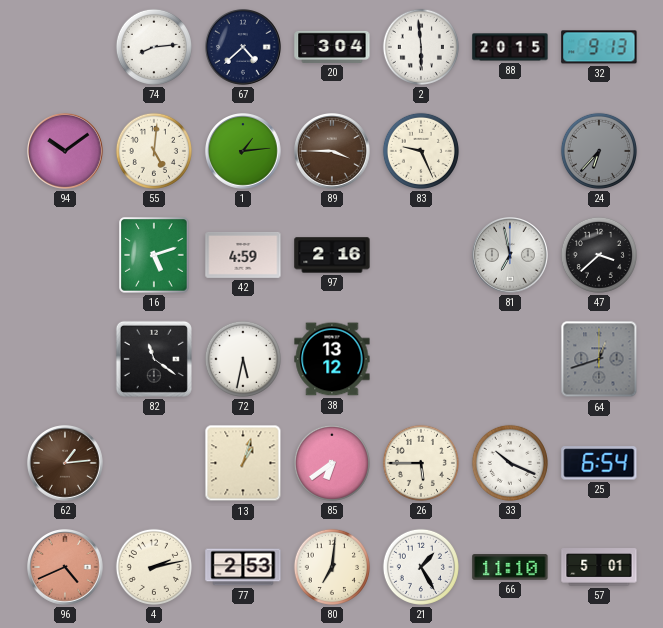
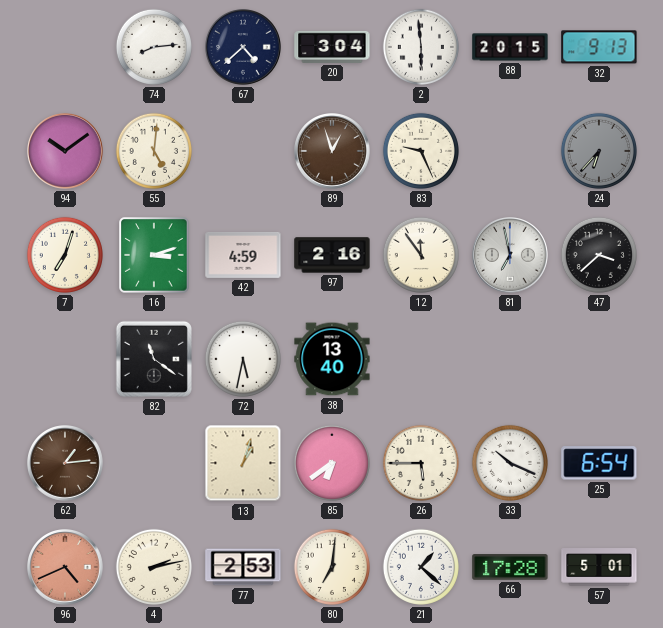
1: 1:14 -> none (244, 152)
89: 3:45 -> 12:57 (333, 152)
7: none -> 7:03 (65, 255)
16: 5:12 -> 3:12 (154, 255)
12: none -> 11:54 (421, 255)
38: 13:12 -> 13:40 (332, 359)
64: 12:42 -> none (599, 359)
21: 1:25 -> 1:22 (421, 567)
66: 11:10 -> 17:28 (510, 567)
